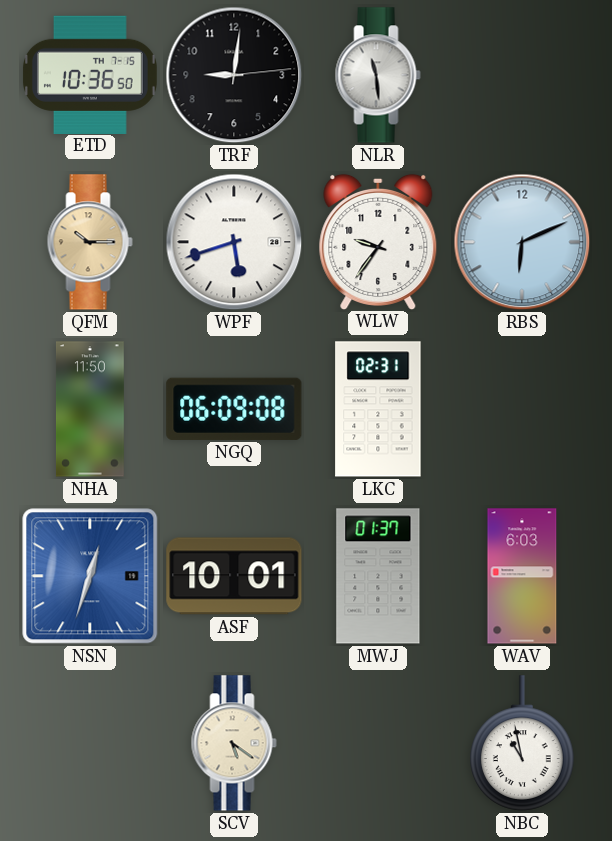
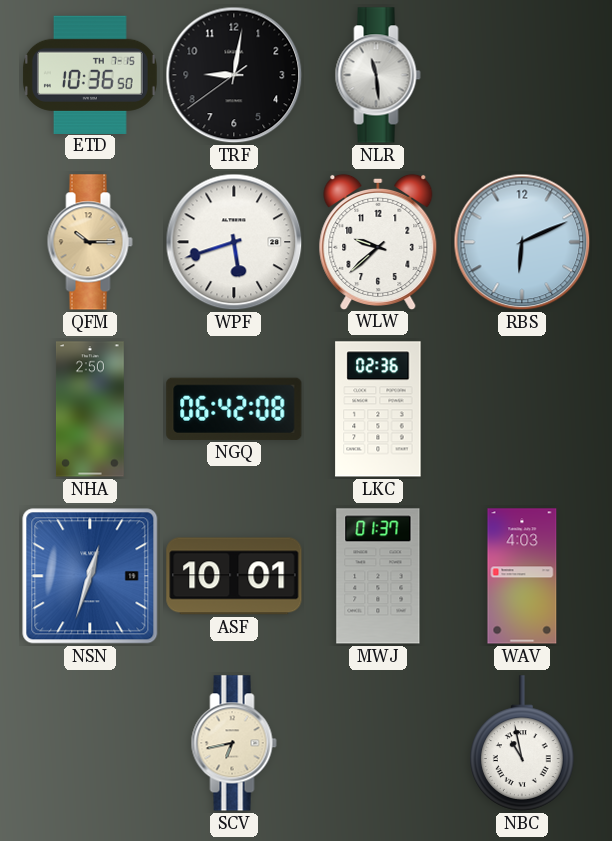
TRF: 9:01:14 -> 9:01:39 (234, 75)
WLW: 9:36 -> 9:38 (378, 241)
NHA: 11:50 -> 2:50 (90, 409)
NGQ: 06:09 -> 06:42 (234, 409)
LKC: 02:31 -> 02:36 (378, 409)
WAV: 6:03 -> 4:03 (522, 576)
SCV: 5:21 -> 6:43 (234, 743)
